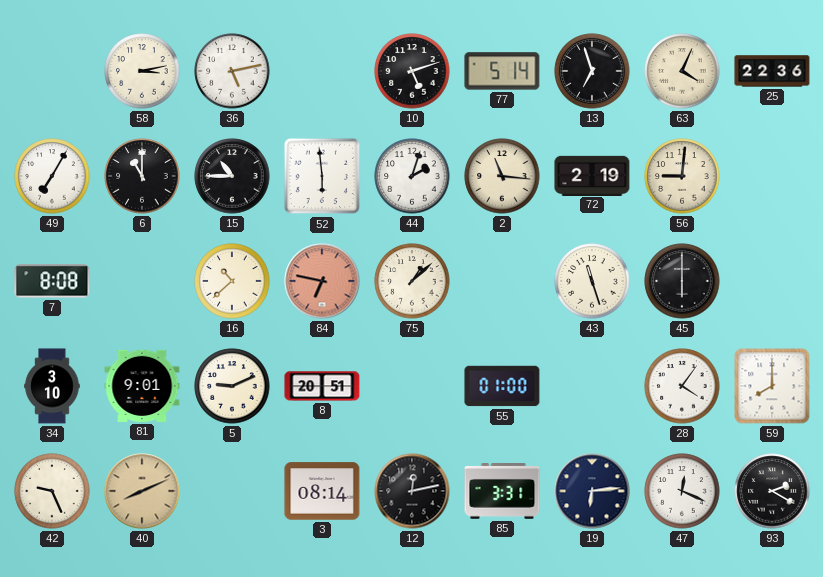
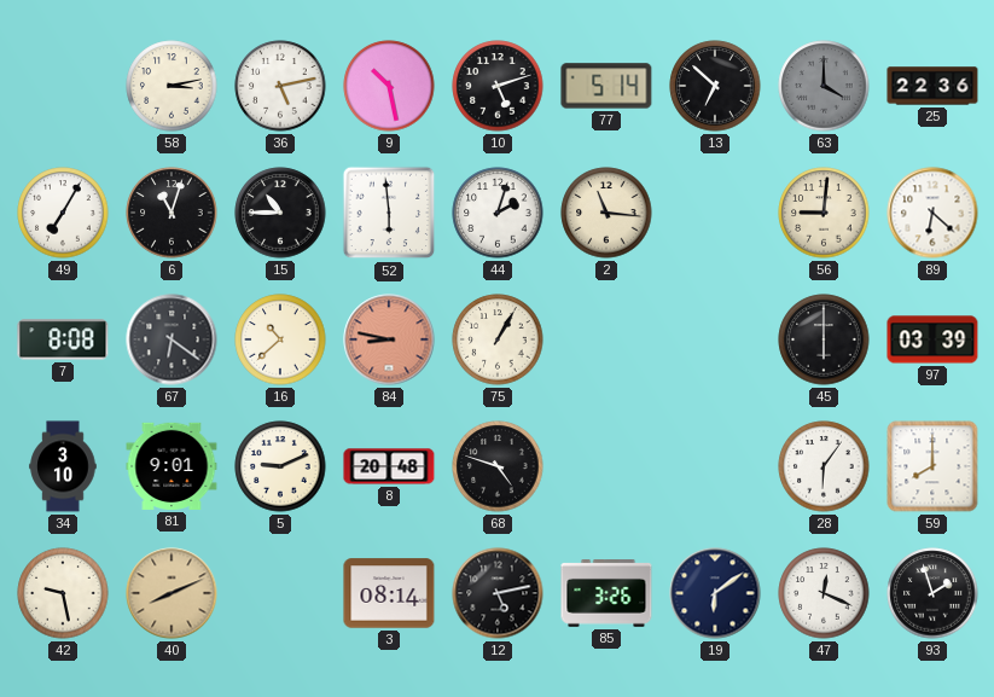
9: none -> 10:28 (389, 86)
13: 6:57 -> 6:52 (715, 86)
63: 4:04 -> 4:00 (824, 86)
63 dial: cream -> grey (824, 86)
6: 11:00 -> 11:03 (172, 213)
72: 2:19 -> none (592, 175)
89: none -> 6:22 (932, 213)
67: none -> 6:21 (172, 339)
84: 6:47 -> 8:47 (389, 339)
75: 1:08 -> 1:05 (498, 339)
43: 11:27 -> none (592, 281)
97: none -> 03:39 (932, 339)
8: 20:51 -> 20:48 (389, 466)
68: none -> 4:48 (498, 466)
55: 01:00 -> none (502, 386)
28: 4:06 -> 6:06 (824, 466)
42: 9:26 -> 9:28 (63, 593)
12: 12:13 -> 5:13 (498, 593)
85: 3:31 -> 3:26 (606, 594)
19: 6:14 -> 6:09 (715, 593)
93: 2:20 -> 1:57 (932, 593)
